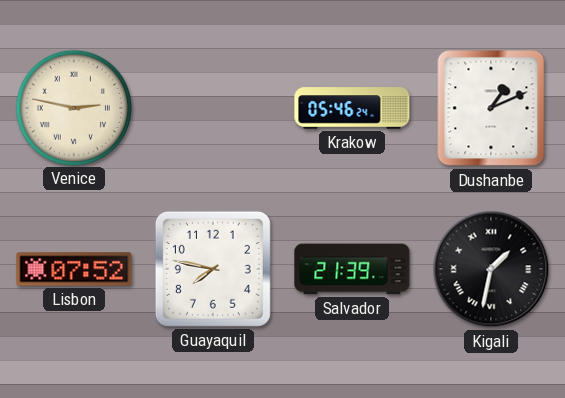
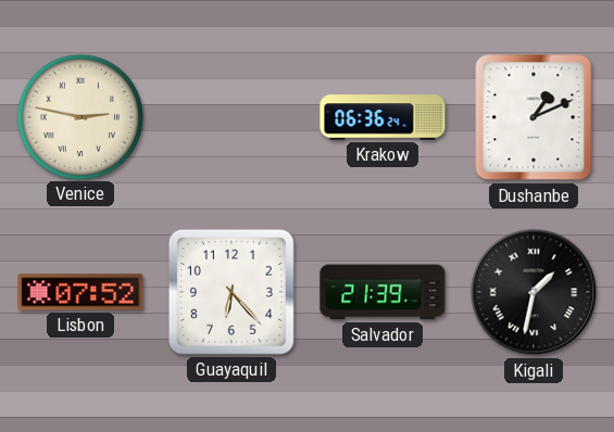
Krakow: 05:46 -> 06:36 (383, 117)
Guayaquil: 7:47 -> 6:23 (231, 292)
